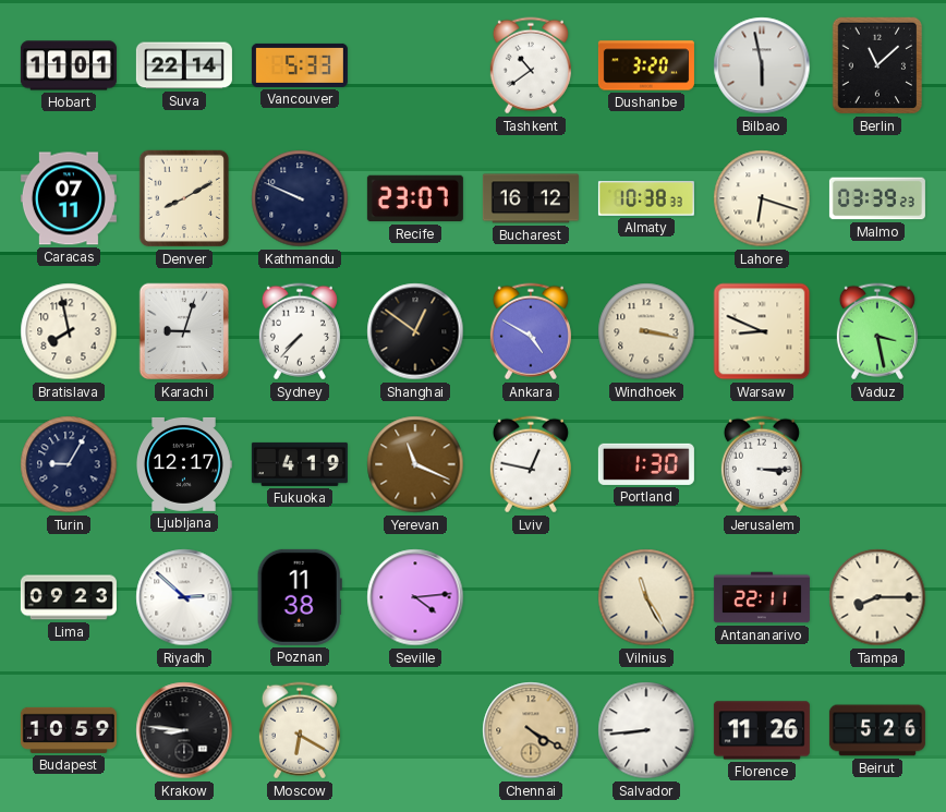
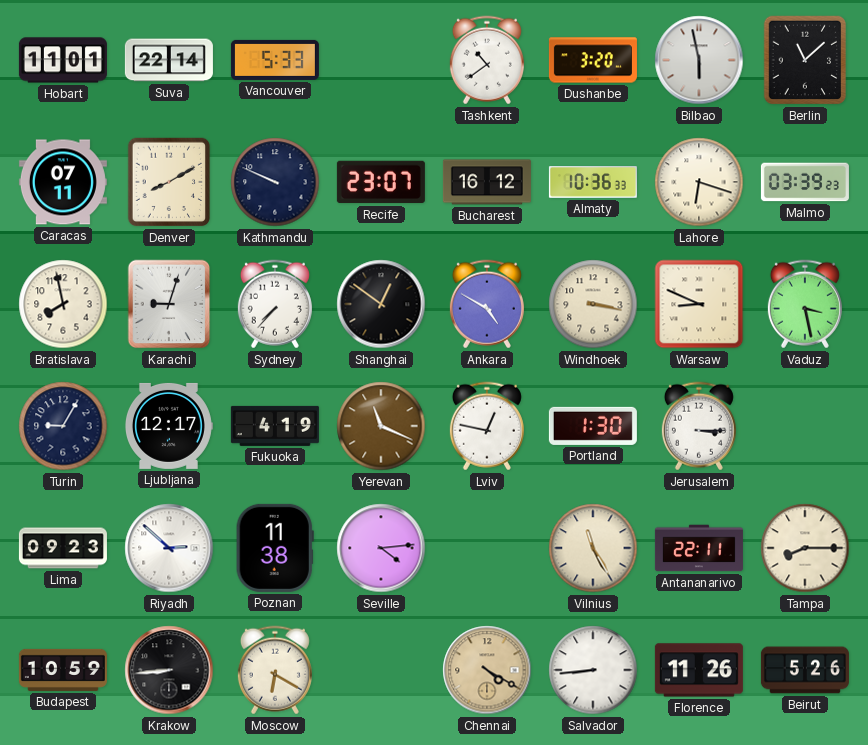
Almaty: 10:38 -> 10:36 (593, 182)
Krakow: 8:46 -> 8:44 (169, 670)
